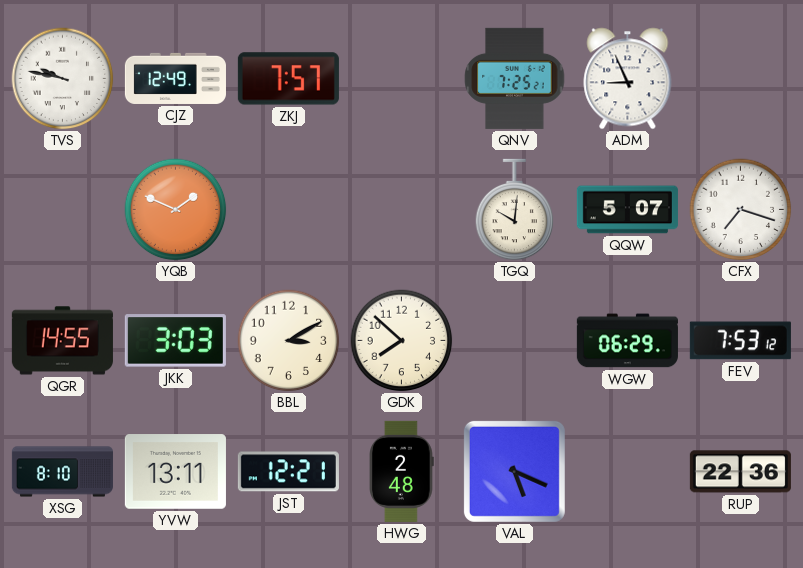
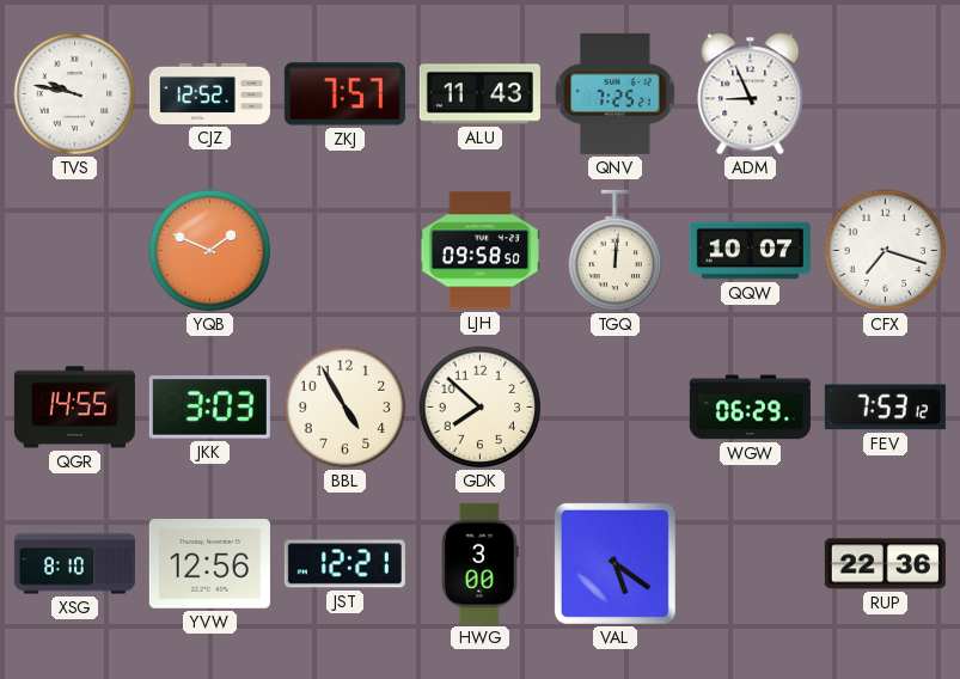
CJZ: 12:49 -> 12:52 (209, 93)
ALU: none -> 11:43 (479, 94)
LJH: none -> 09:58 (479, 251)
TGQ: 10:01 -> 12:01 (616, 251)
QQW: 5:07 -> 10:07 (750, 251)
BBL: 3:10 -> 4:55 (346, 408)
YVW: 13:11 -> 12:56 (209, 564)
HWG: 2:48 -> 3:00 (481, 563)
VAL: 5:19 -> 5:21 (614, 563)
